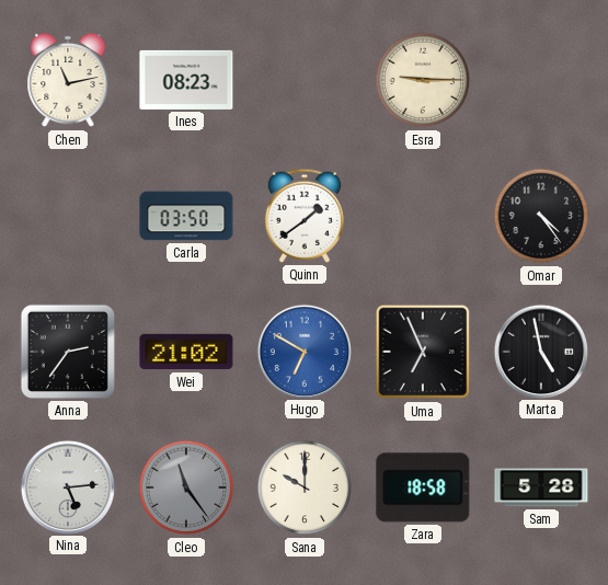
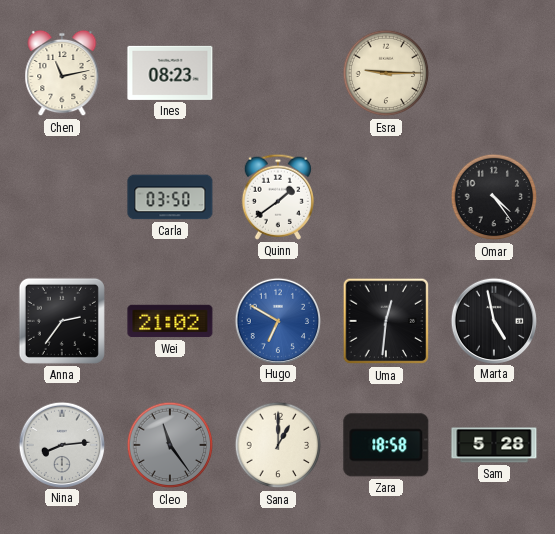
Uma: 6:56 -> 12:31 (386, 321)
Nina: 5:14 -> 8:14 (61, 444)
Sana: 10:00 -> 1:00 (278, 445)
